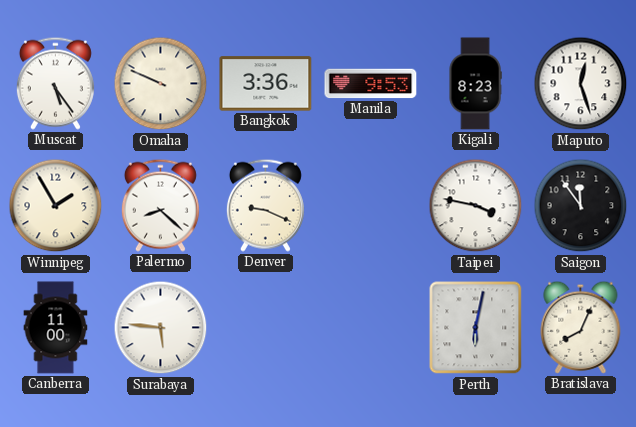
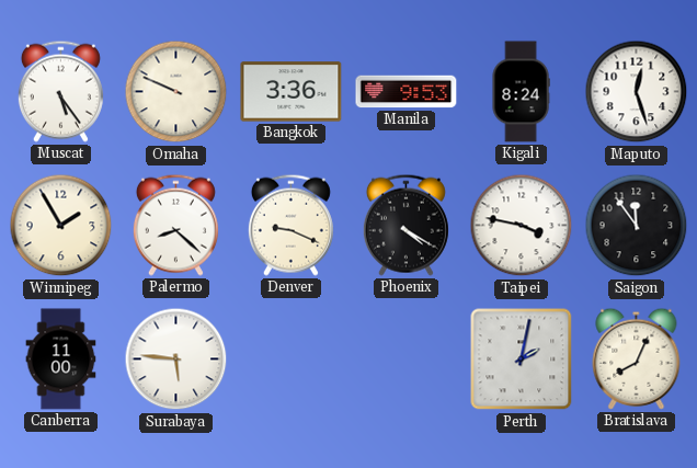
Kigali: 8:23 -> 8:24 (521, 92)
Phoenix: none -> 4:20 (405, 225)
Perth: 6:02 -> 2:02 (522, 359)
